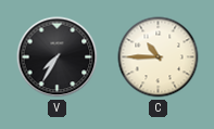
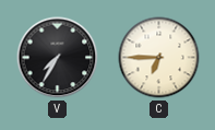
C: 10:45 -> 6:45 (159, 58)
